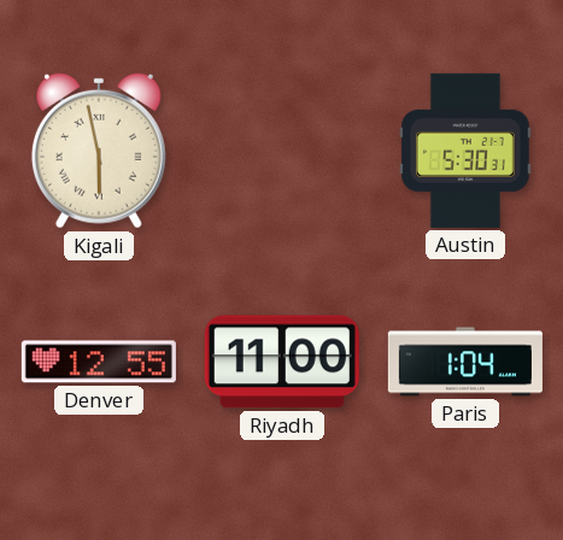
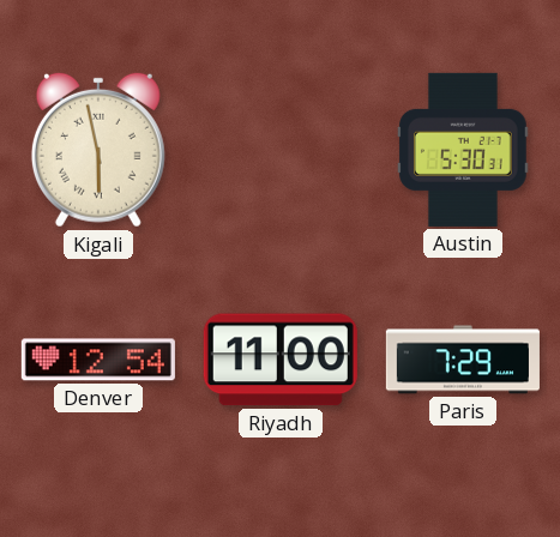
Denver: 12:55 -> 12:54 (98, 360)
Paris: 1:04 -> 7:29 (463, 360)
